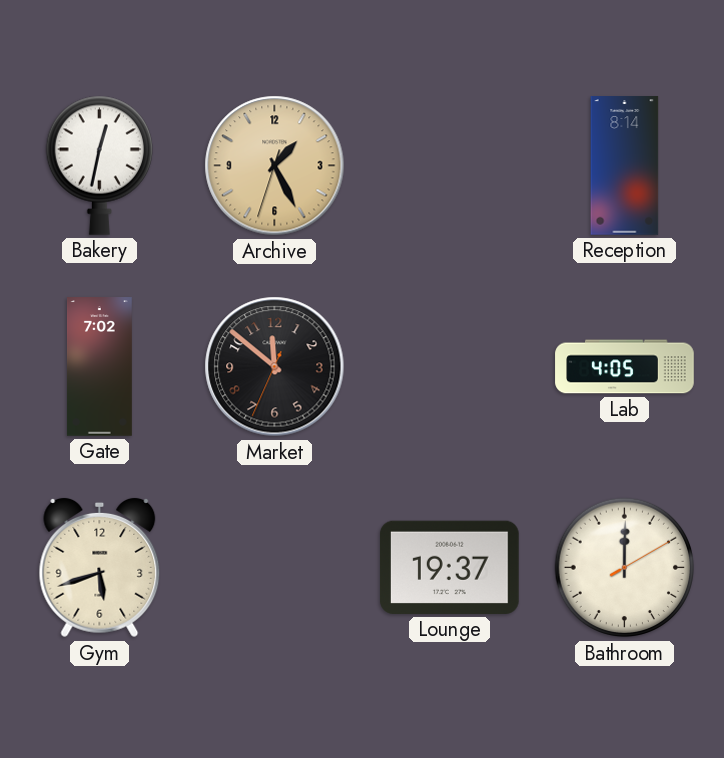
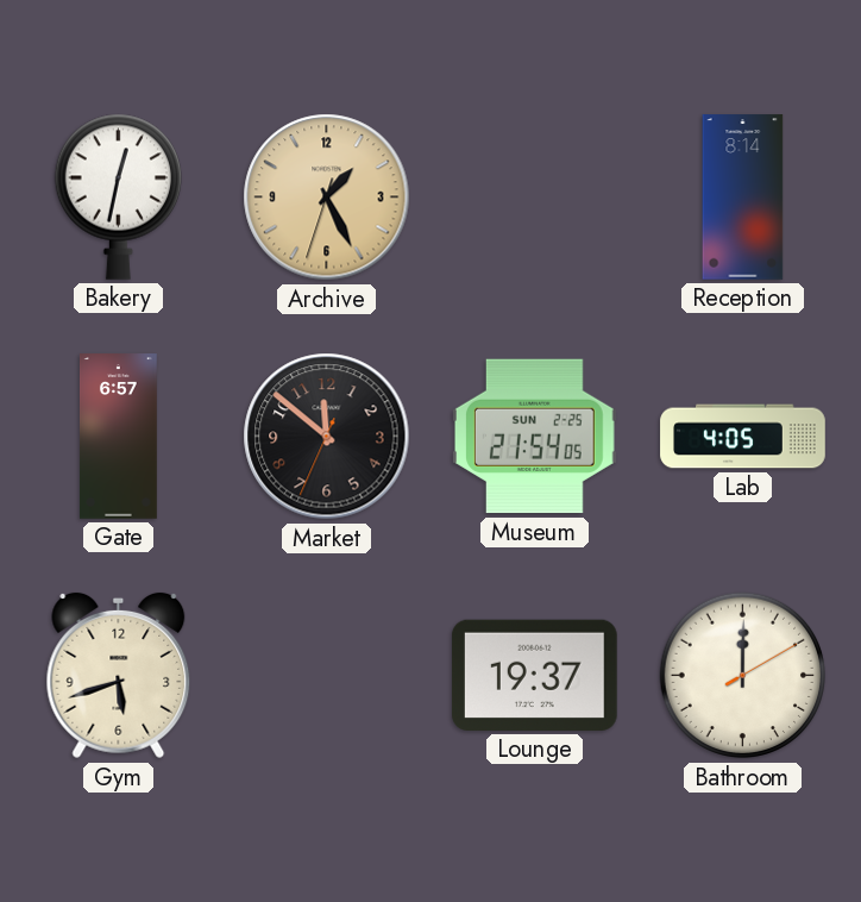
Gate: 7:02 -> 6:57 (119, 437)
Museum: none -> 21:54 (535, 437)
